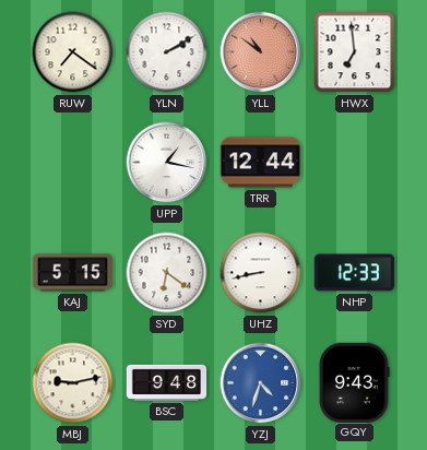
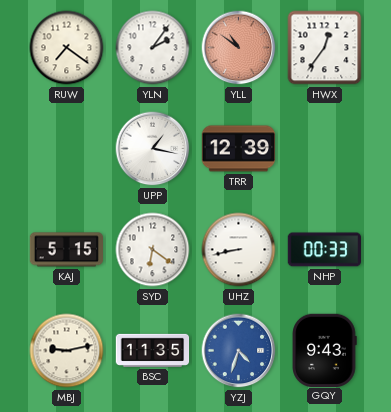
YLN: 2:10 -> 2:06 (153, 48)
HWX: 6:59 -> 12:36 (325, 48)
TRR: 12:44 -> 12:39 (239, 149)
NHP: 12:33 -> 00:33 (324, 250)
BSC: 9:48 -> 11:35 (153, 350)
